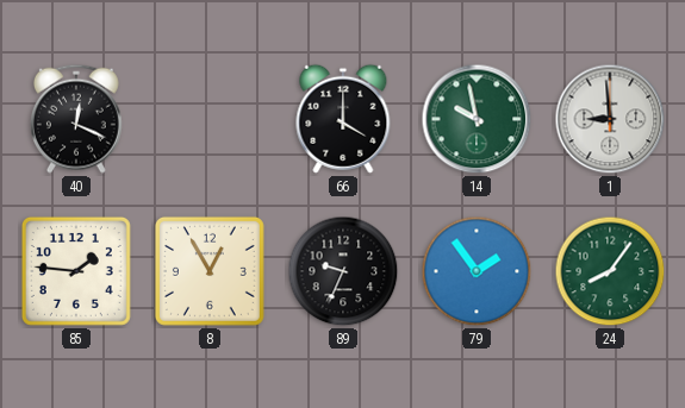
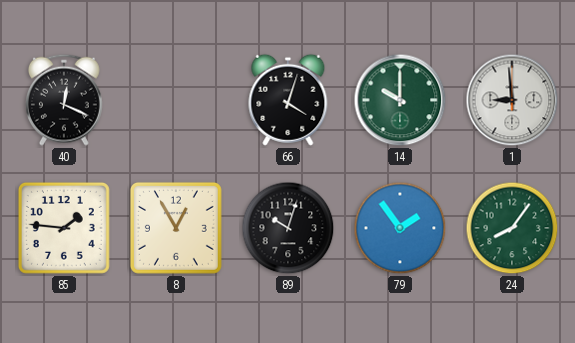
66: 4:00 -> 4:03 (288, 100)
14: 9:58 -> 10:00 (400, 100)
89: 9:34 -> 10:03 (288, 228)
